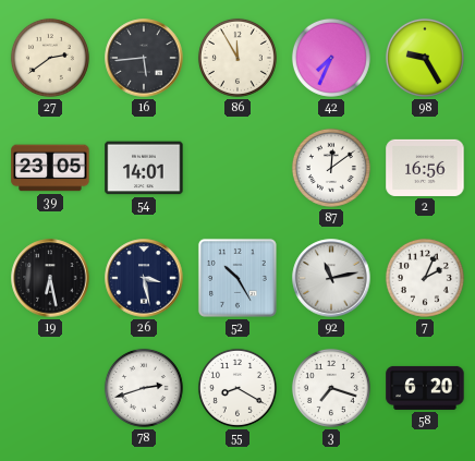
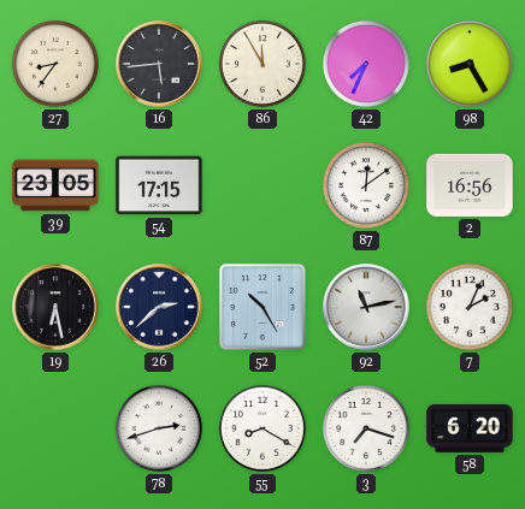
27: 2:39 -> 8:36 (55, 64)
98: 9:25 -> 8:25 (470, 64)
54: 14:01 -> 17:15 (159, 185)
26: 3:28 -> 2:38 (159, 307)
